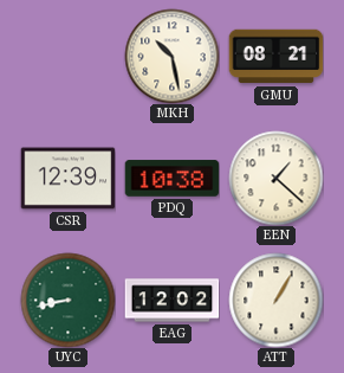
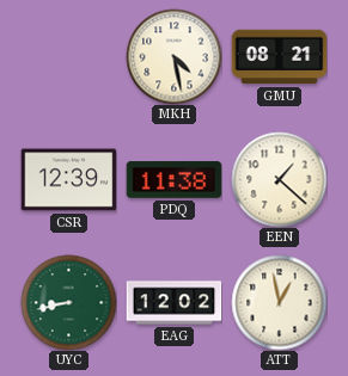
MKH: 10:28 -> 4:28 (173, 56)
PDQ: 10:38 -> 11:38 (173, 180)
ATT: 1:05 -> 12:58 (279, 302)
